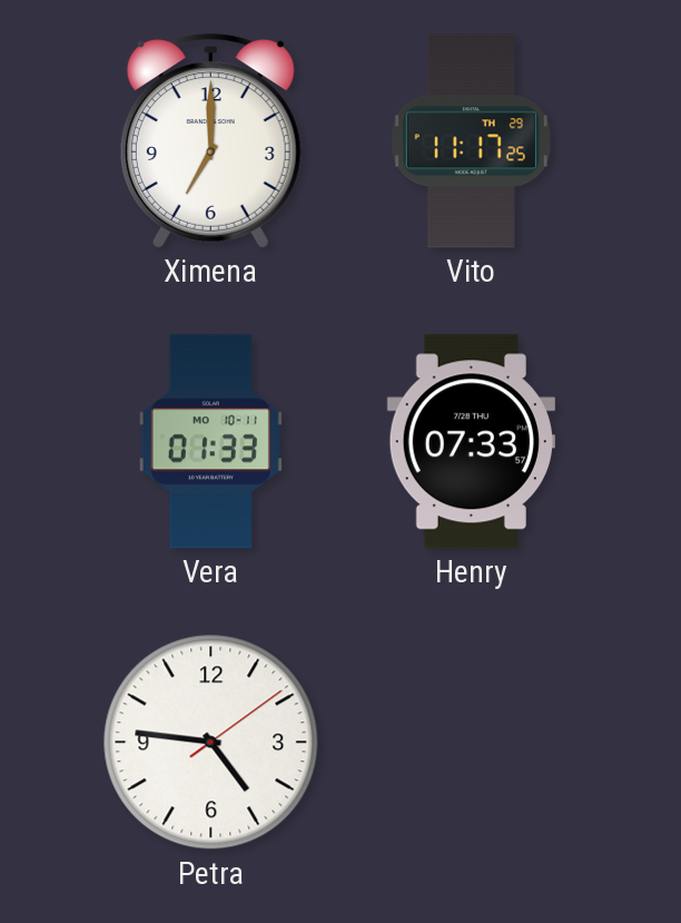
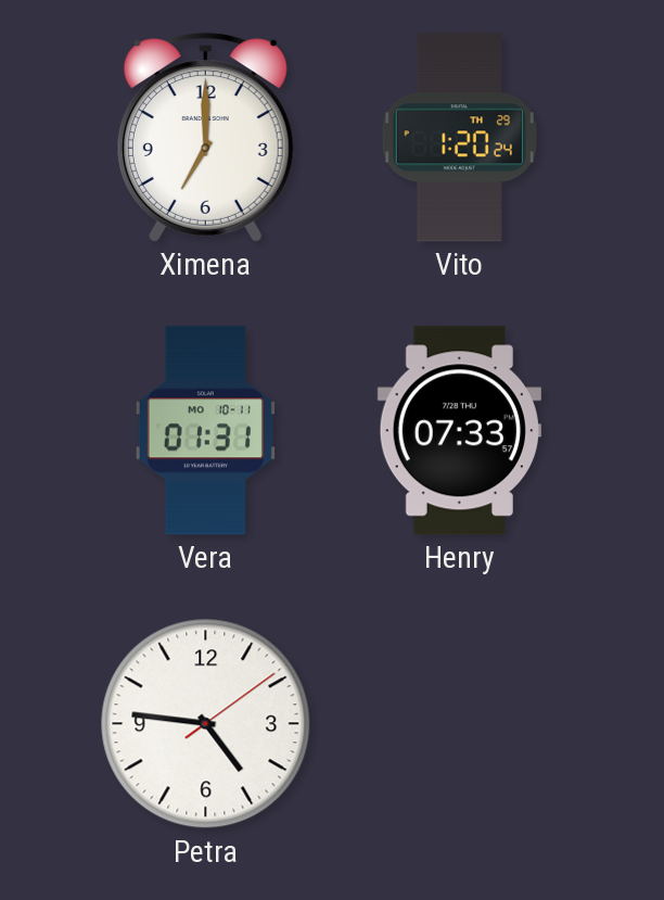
Vito: 11:17 -> 1:20 (459, 138)
Vera: 01:33 -> 01:31 (205, 431)
